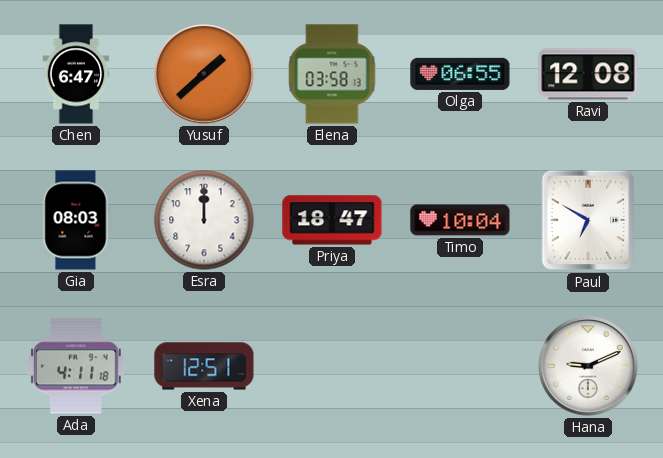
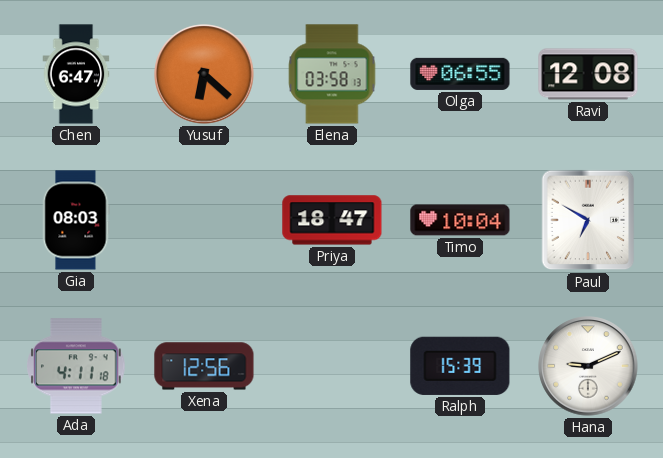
Yusuf: 1:38 -> 6:22 (204, 74)
Esra: 12:00 -> none (204, 220)
Xena: 12:51 -> 12:56 (204, 366)
Ralph: none -> 15:39 (460, 366)
